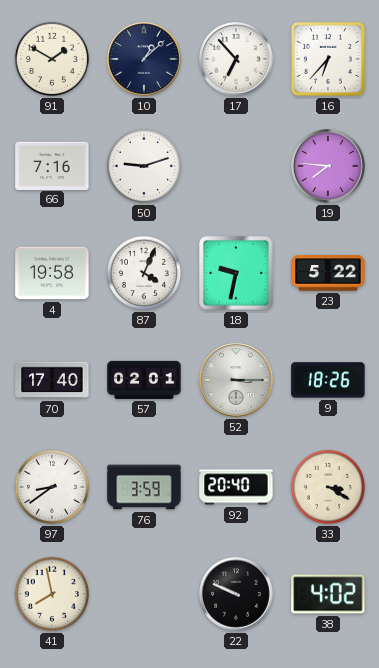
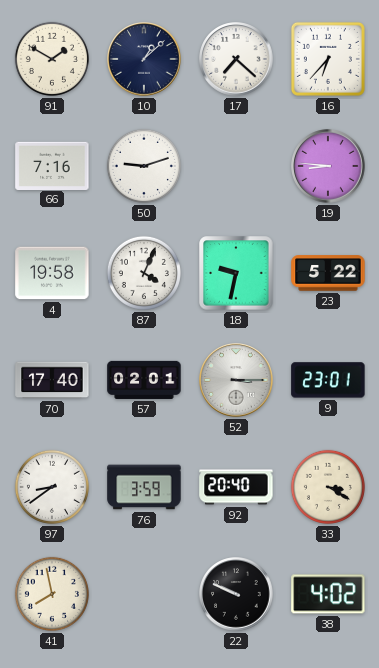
17: 6:53 -> 7:22 (236, 59)
19: 7:46 -> 8:46 (328, 166)
9: 18:26 -> 23:01 (328, 380)
